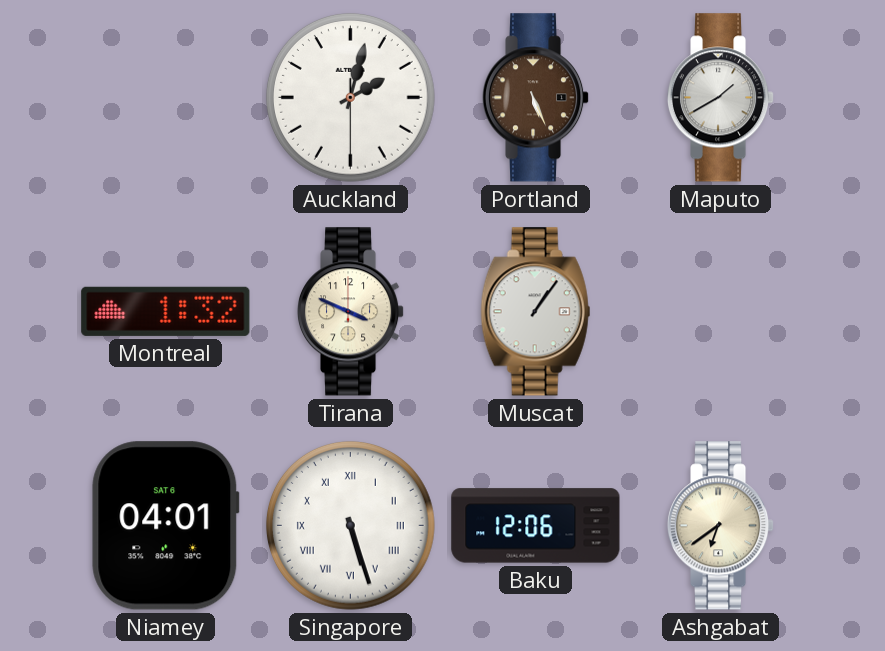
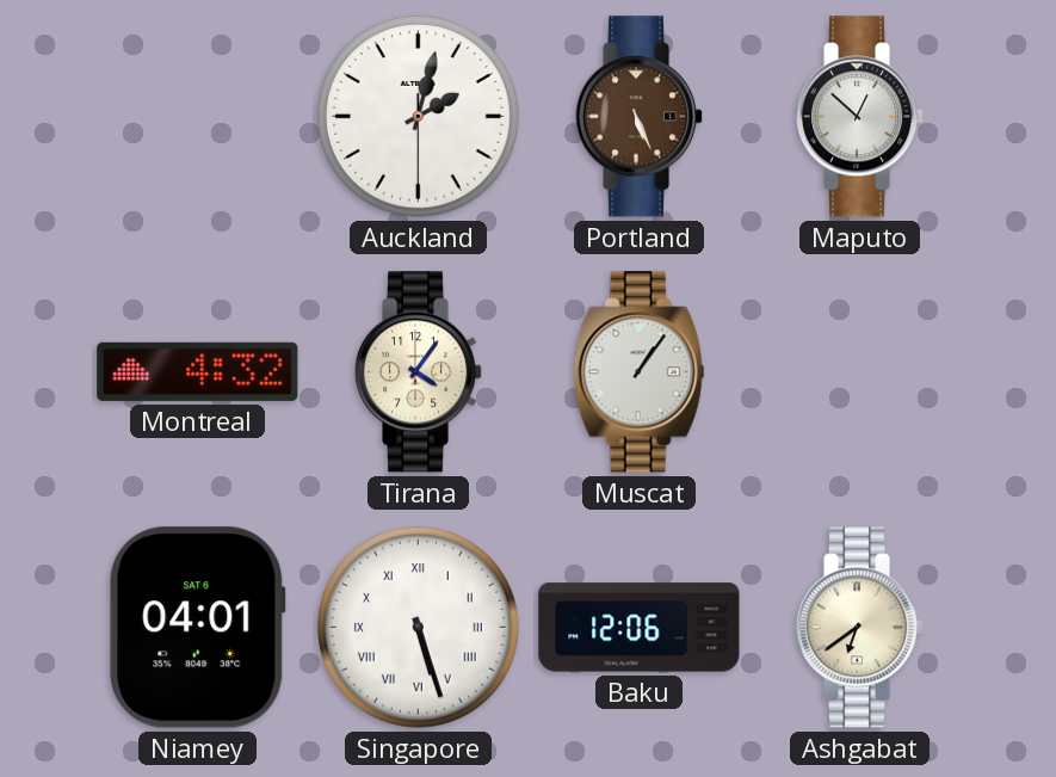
Maputo: 1:40 -> 12:52 (860, 117)
Montreal: 1:32 -> 4:32 (198, 371)
Tirana: 3:49 -> 4:06 (419, 372)
